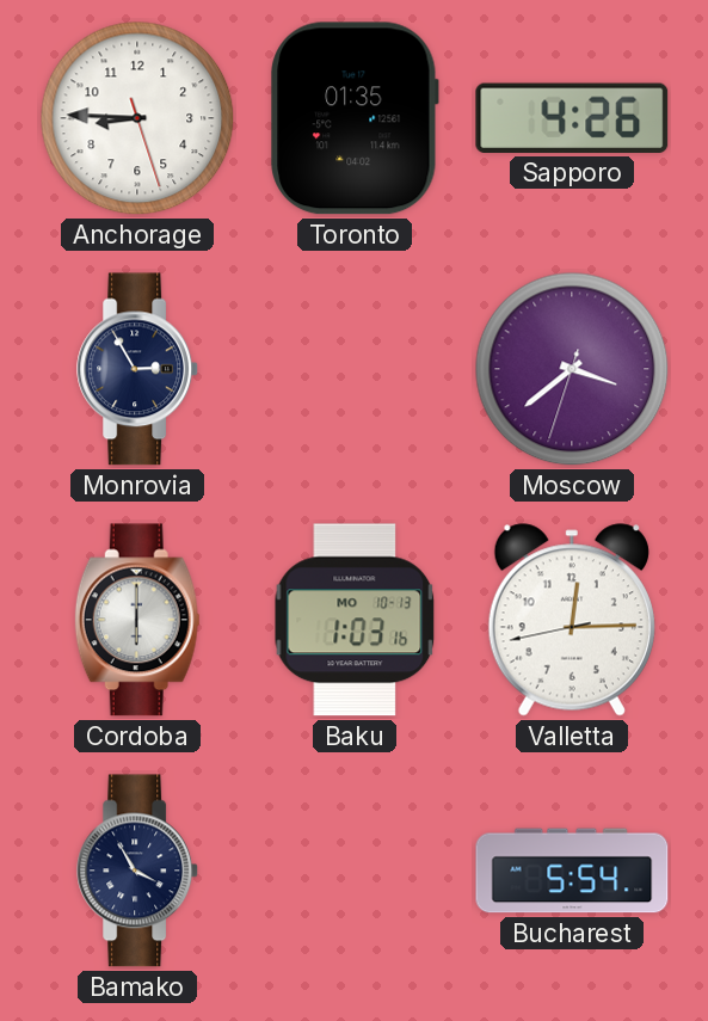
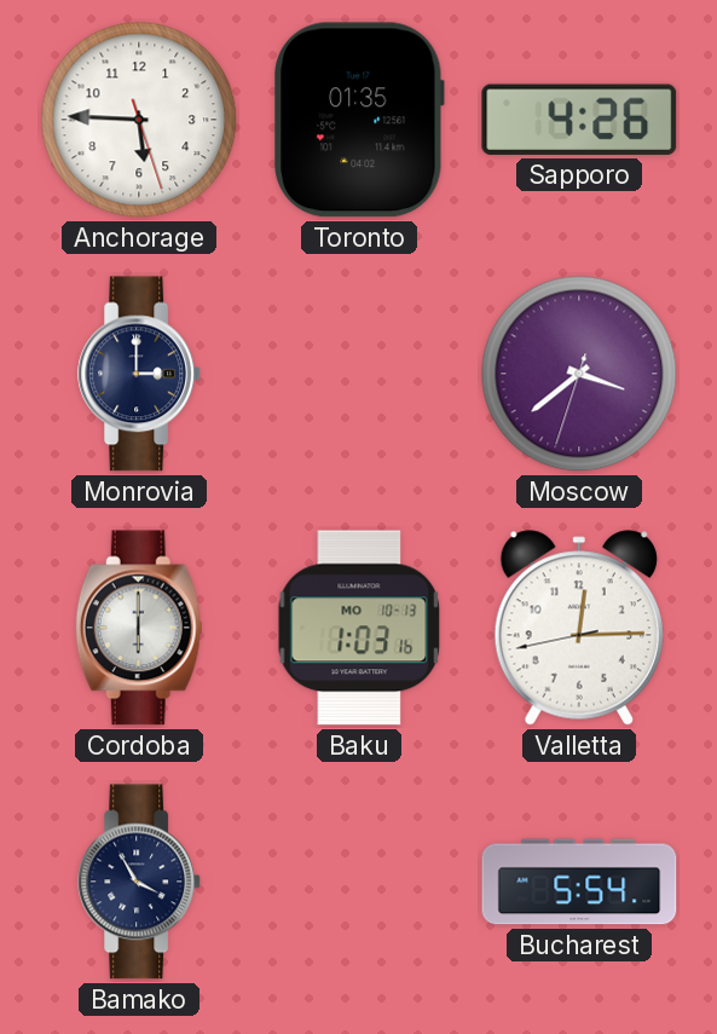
Anchorage: 8:45 -> 5:45 (139, 120)
Monrovia: 2:55 -> 3:00 (140, 374)
